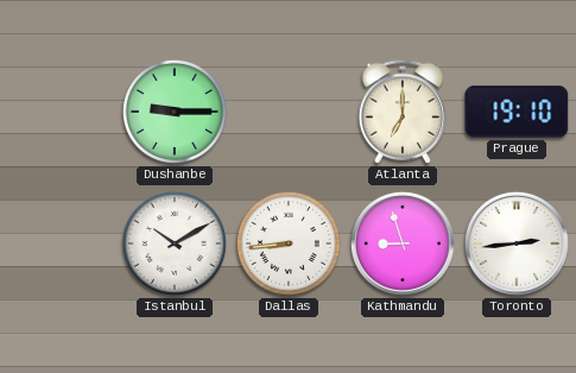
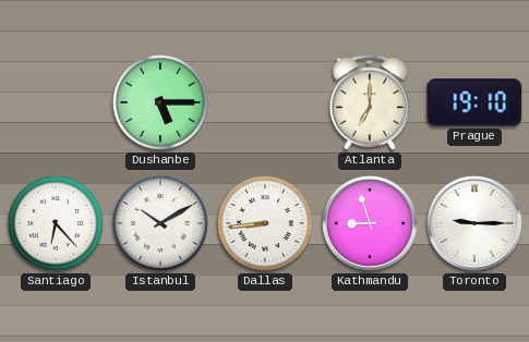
Dushanbe: 9:15 -> 5:15 (160, 102)
Santiago: none -> 6:23 (56, 223)
Toronto: 2:44 -> 9:15 (474, 223)
